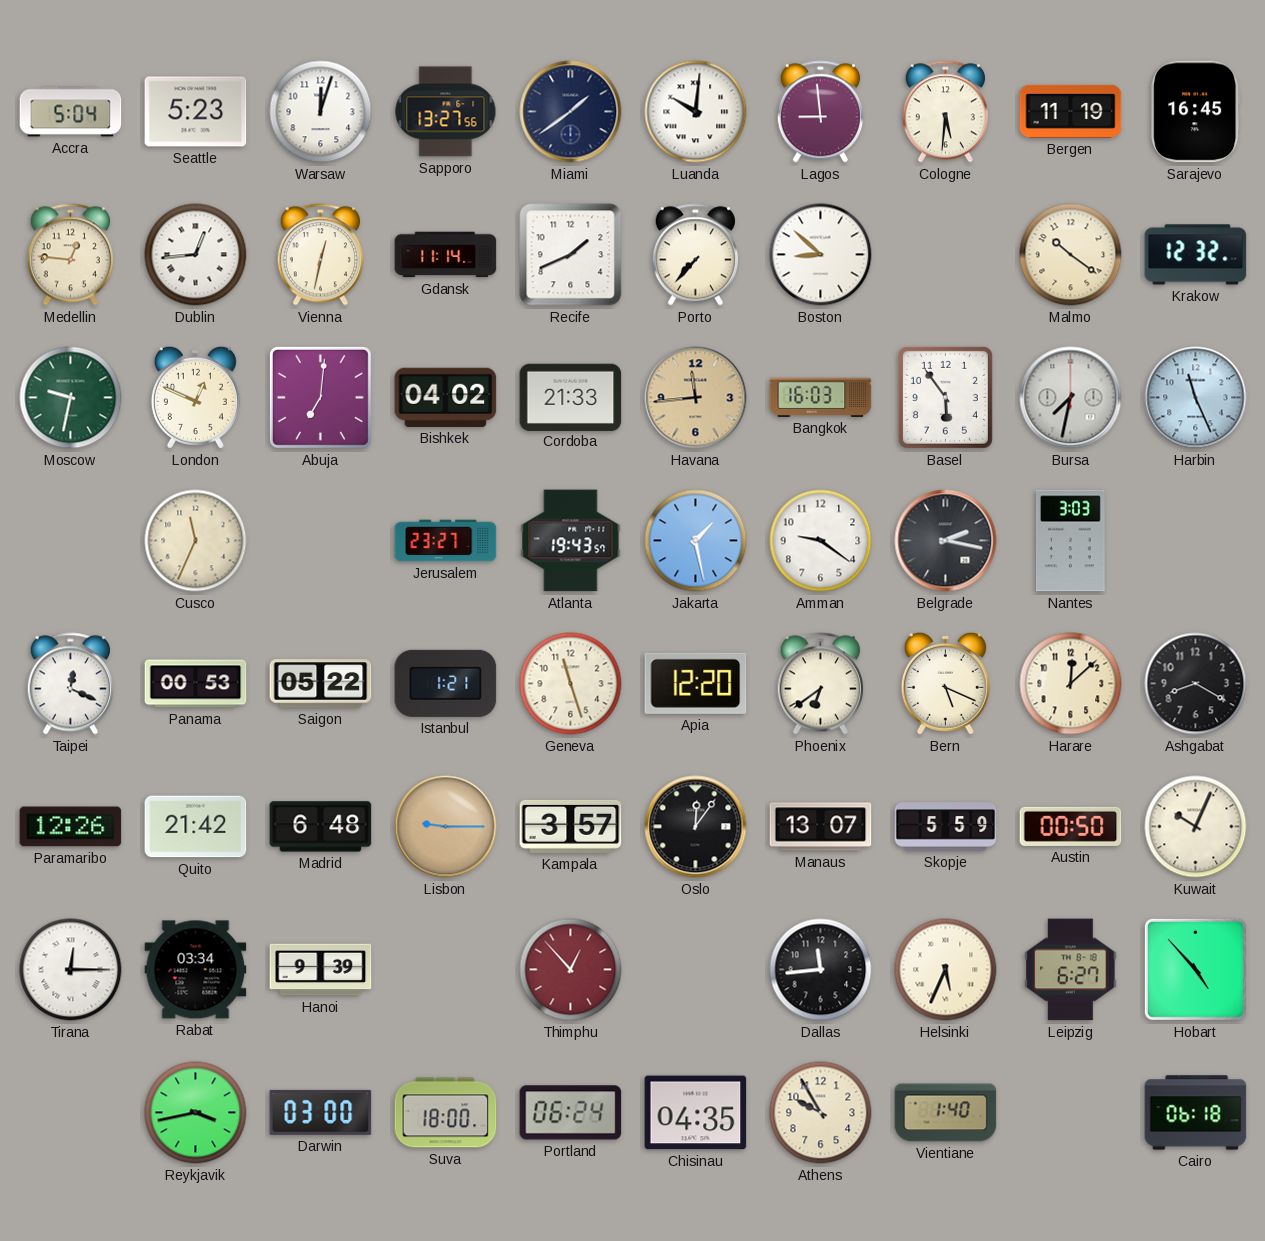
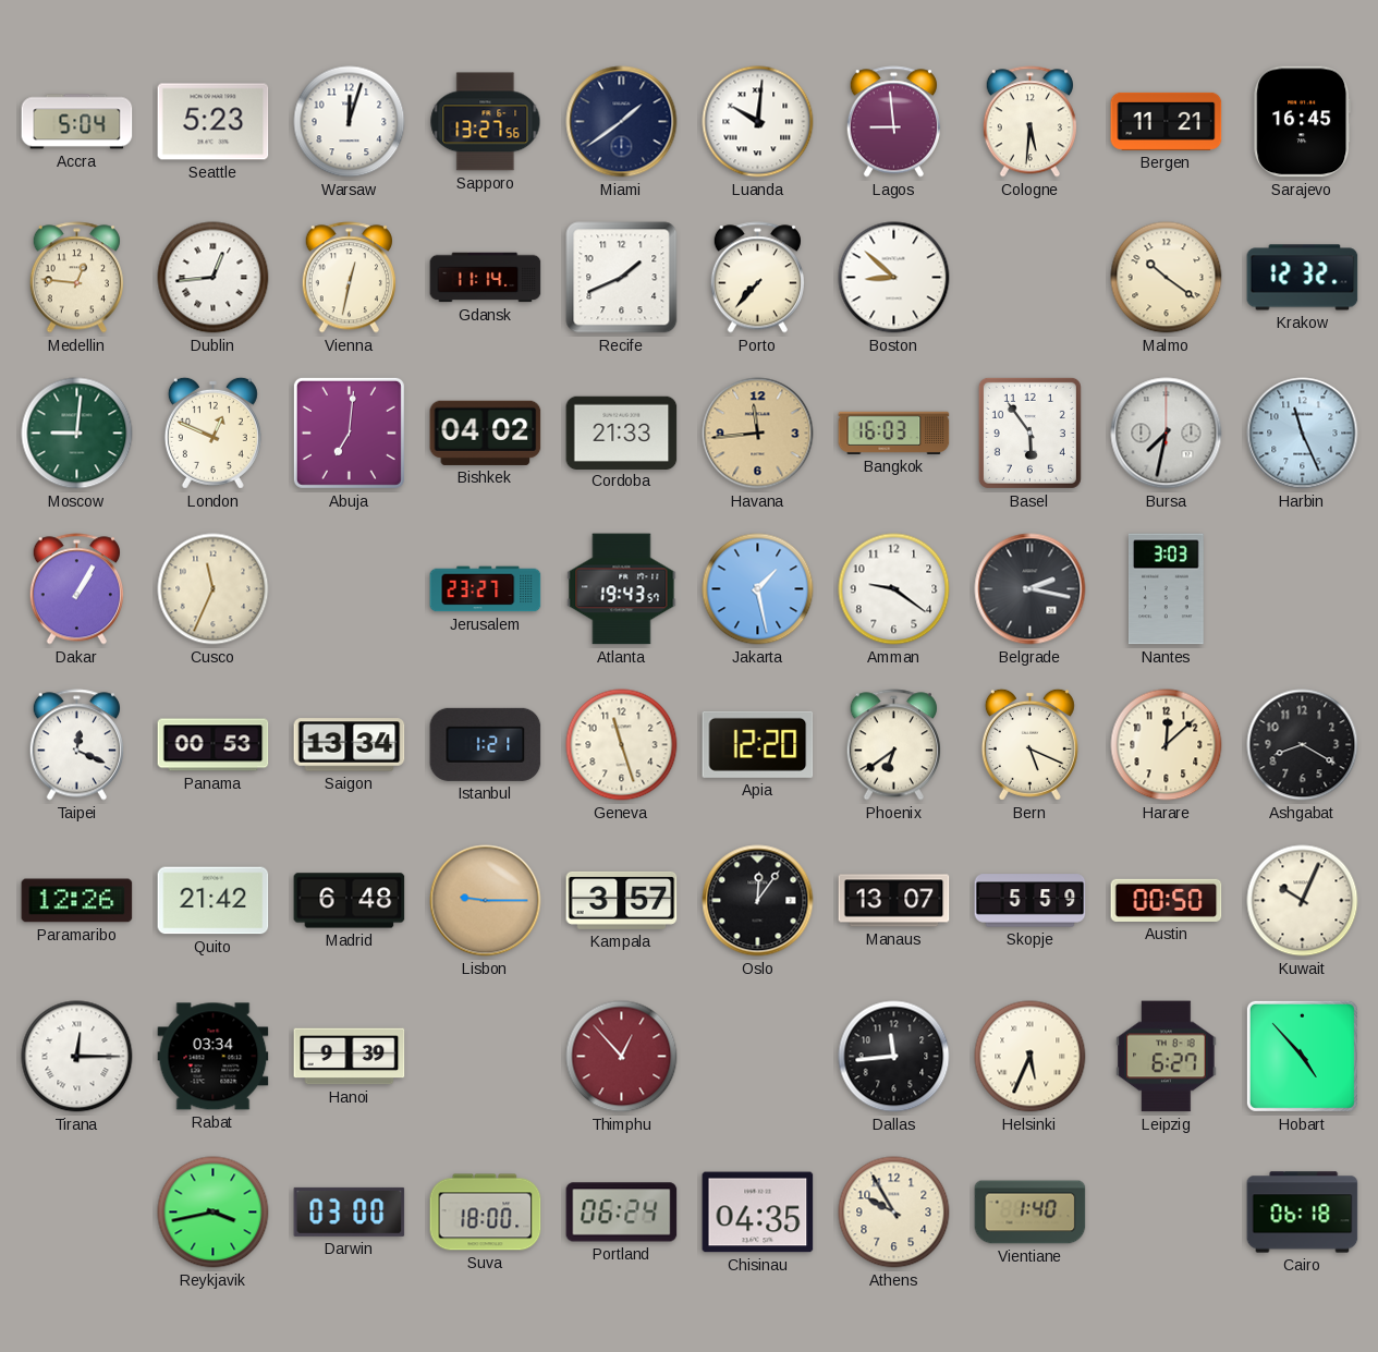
Bergen: 11:19 -> 11:21 (1167, 121)
Moscow: 9:32 -> 9:01 (77, 434)
Dakar: none -> 1:05 (76, 589)
Saigon: 05:22 -> 13:34 (350, 745)
